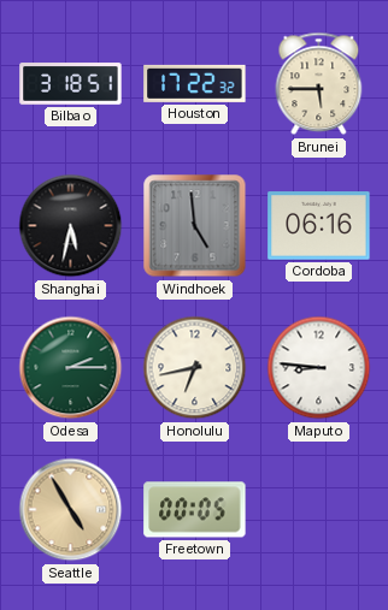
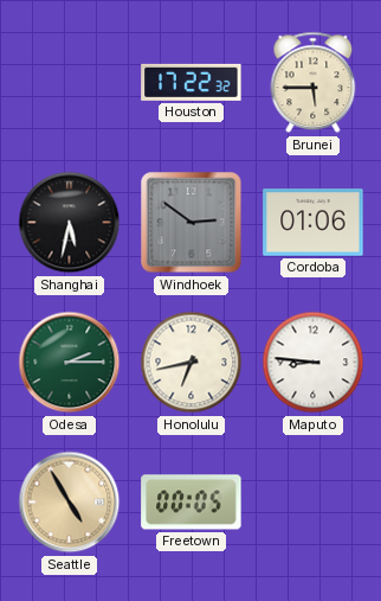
Bilbao: 3:18 -> none (71, 84)
Windhoek: 4:59 -> 2:51 (192, 223)
Cordoba: 06:16 -> 01:06 (314, 223)
